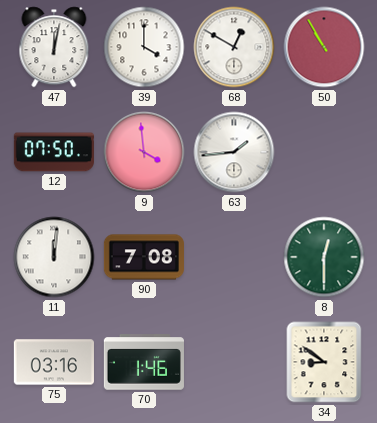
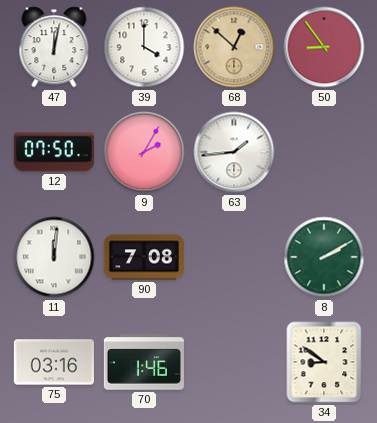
68: 12:50 -> 12:52 (234, 47)
68 dial: white -> champagne (234, 47)
50: 10:55 -> 8:54 (324, 47)
9: 3:59 -> 2:05 (144, 152)
8: 12:30 -> 2:10 (324, 257)
